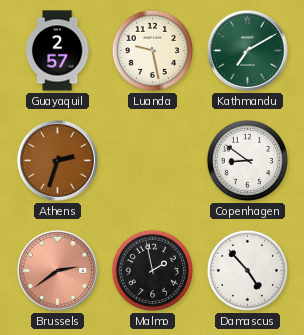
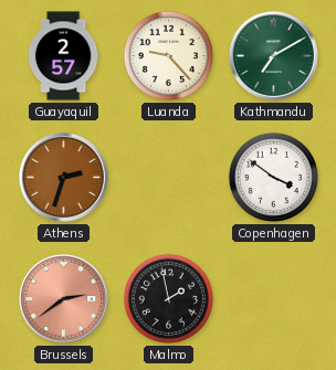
Luanda: 9:28 -> 9:23 (168, 55)
Copenhagen: 8:51 -> 3:51 (273, 177)
Damascus: 4:53 -> none (247, 270)
